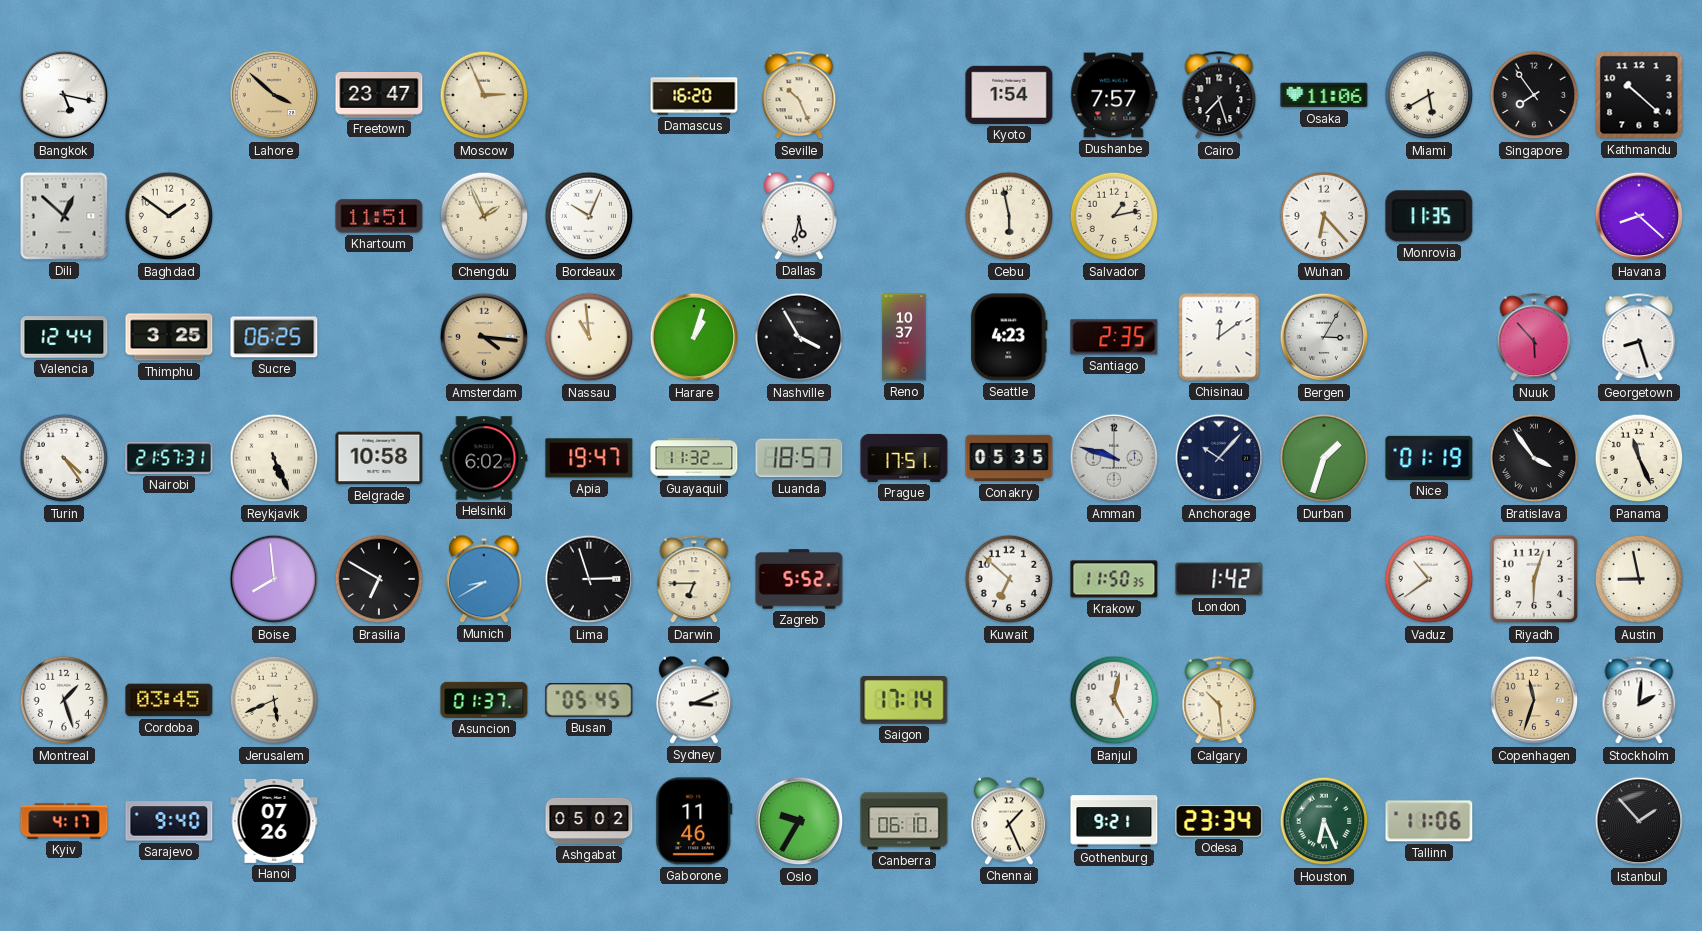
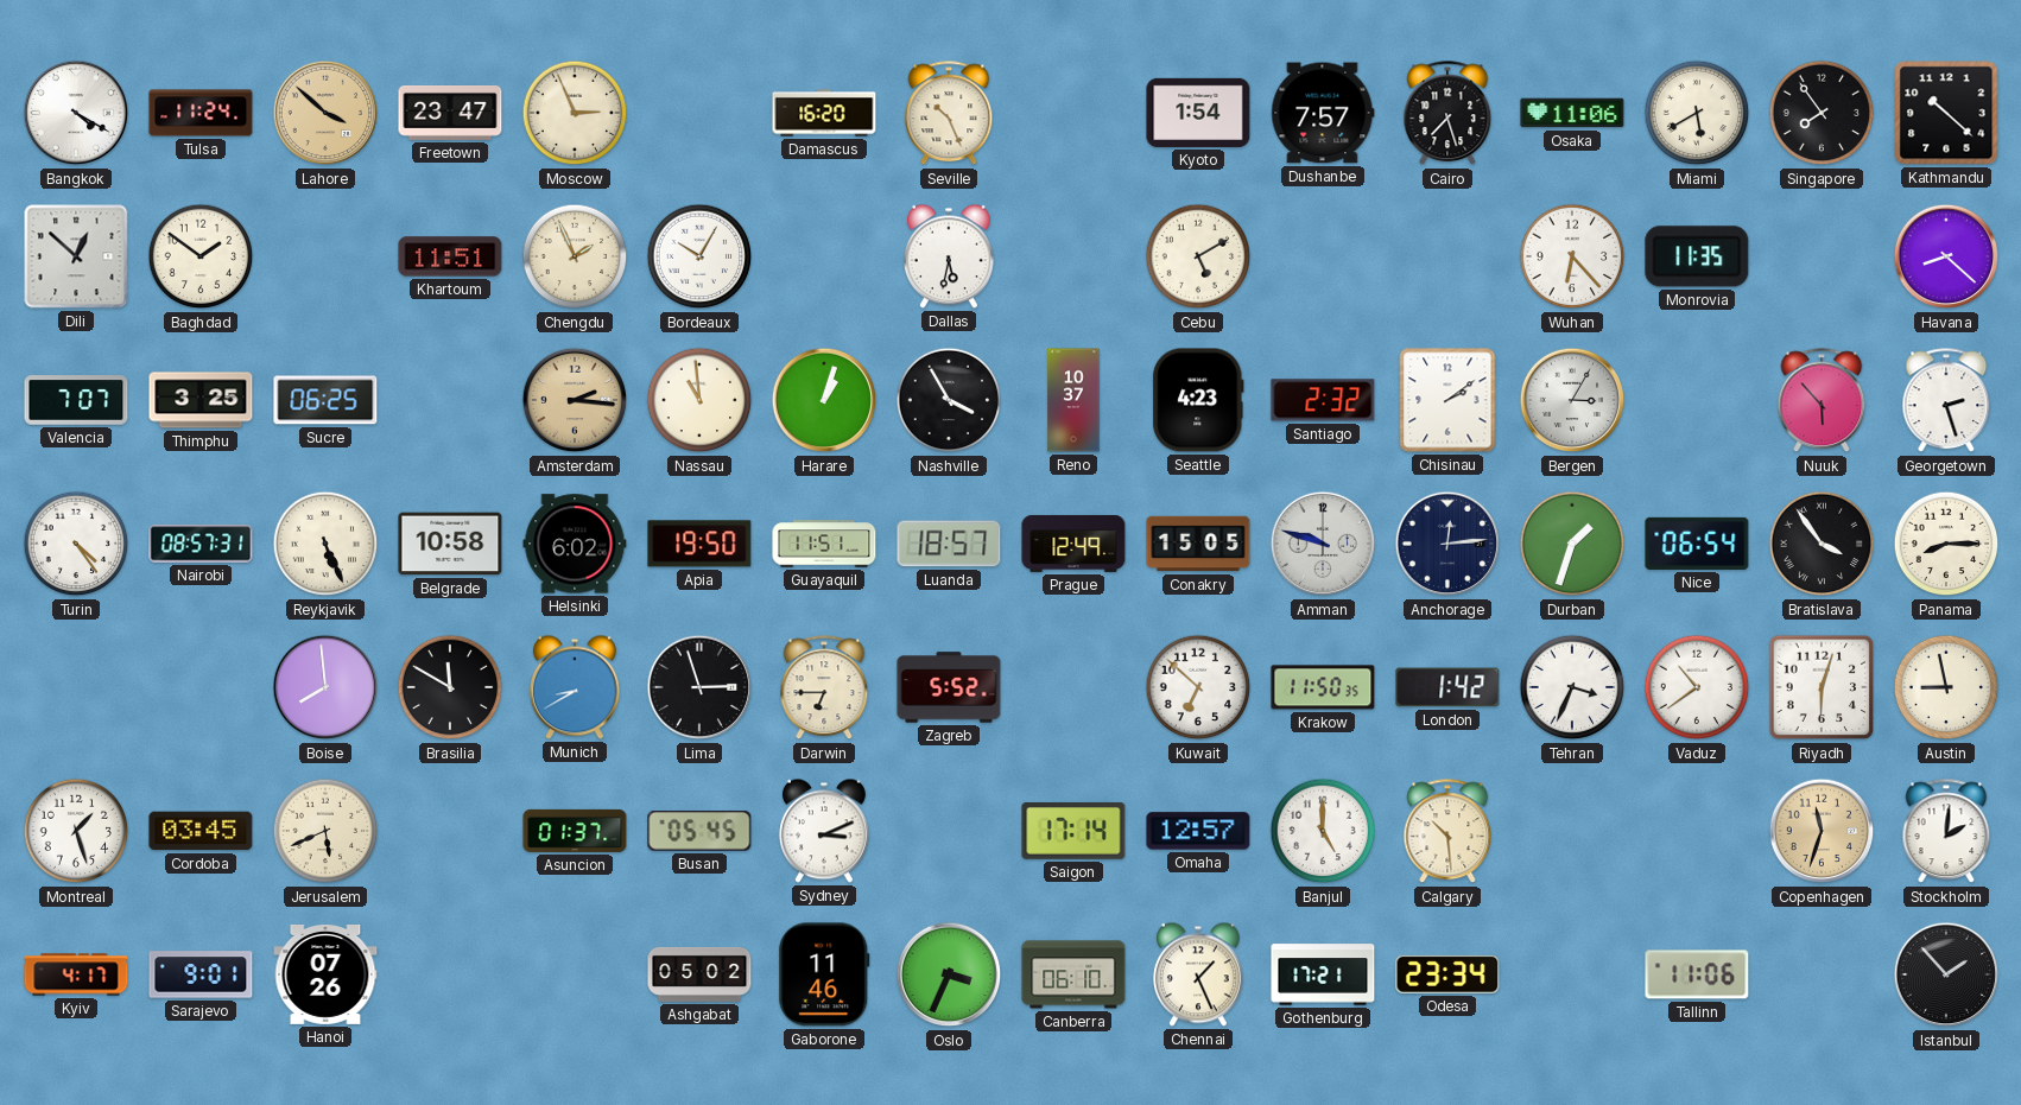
Bangkok: 5:17 -> 4:20 (76, 113)
Tulsa: none -> 11:24 (201, 113)
Bordeaux: 10:04 -> 10:05 (699, 256)
Cebu: 5:58 -> 5:10 (1198, 256)
Salvador: 1:13 -> none (1114, 216)
Valencia: 12:44 -> 7:07 (76, 400)
Amsterdam: 4:16 -> 2:16 (575, 400)
Santiago: 2:35 -> 2:32 (1323, 400)
Chisinau: 12:09 -> 2:09 (1447, 400)
Georgetown: 8:27 -> 2:27 (1946, 401)
Nairobi: 21:57 -> 08:57 (201, 544)
Apia: 19:47 -> 19:50 (699, 544)
Guayaquil: 11:32 -> 11:51 (824, 544)
Prague: 17:51 -> 12:49 (1073, 544)
Conakry: 05:35 -> 15:05 (1198, 544)
Anchorage: 10:07 -> 12:14 (1447, 544)
Nice: 01:19 -> 06:54 (1697, 544)
Panama: 11:26 -> 8:15 (1946, 544)
Brasilia: 6:50 -> 11:50 (450, 687)
Tehran: none -> 3:34 (1572, 687)
Omaha: none -> 12:57 (1198, 831)
Banjul: 5:02 -> 5:00 (1323, 831)
Sarajevo: 9:40 -> 9:01 (201, 974)
Oslo: 9:35 -> 3:34 (949, 974)
Gothenburg: 9:21 -> 17:21 (1323, 974)
Houston: 6:26 -> none (1324, 821)
